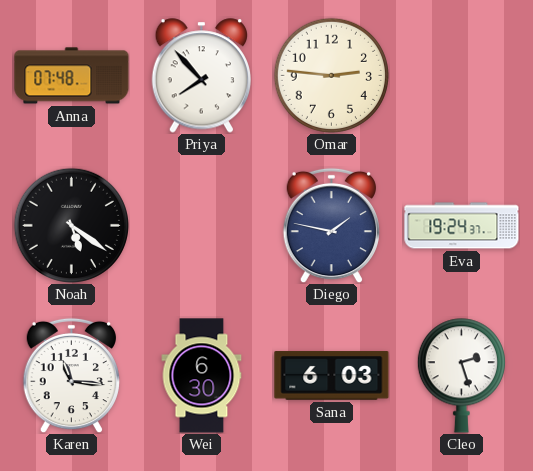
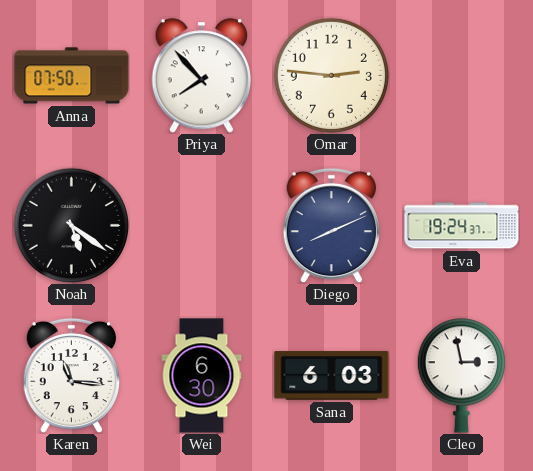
Anna: 07:48 -> 07:50 (72, 76)
Diego: 1:47 -> 8:11 (331, 225)
Cleo: 2:27 -> 2:58 (461, 376)
